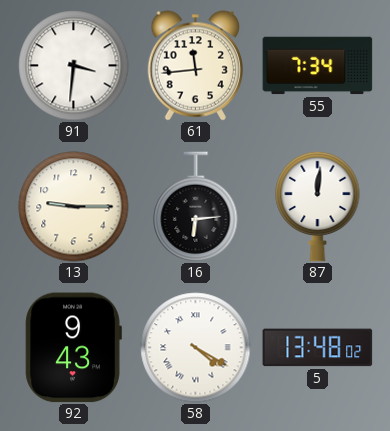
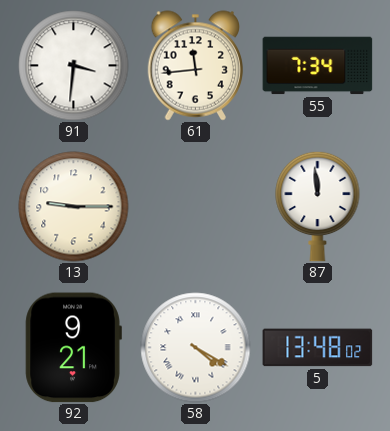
16: 6:14 -> none (196, 207)
87: 12:01 -> 11:59 (318, 206)
92: 9:43 -> 9:21 (73, 348)
